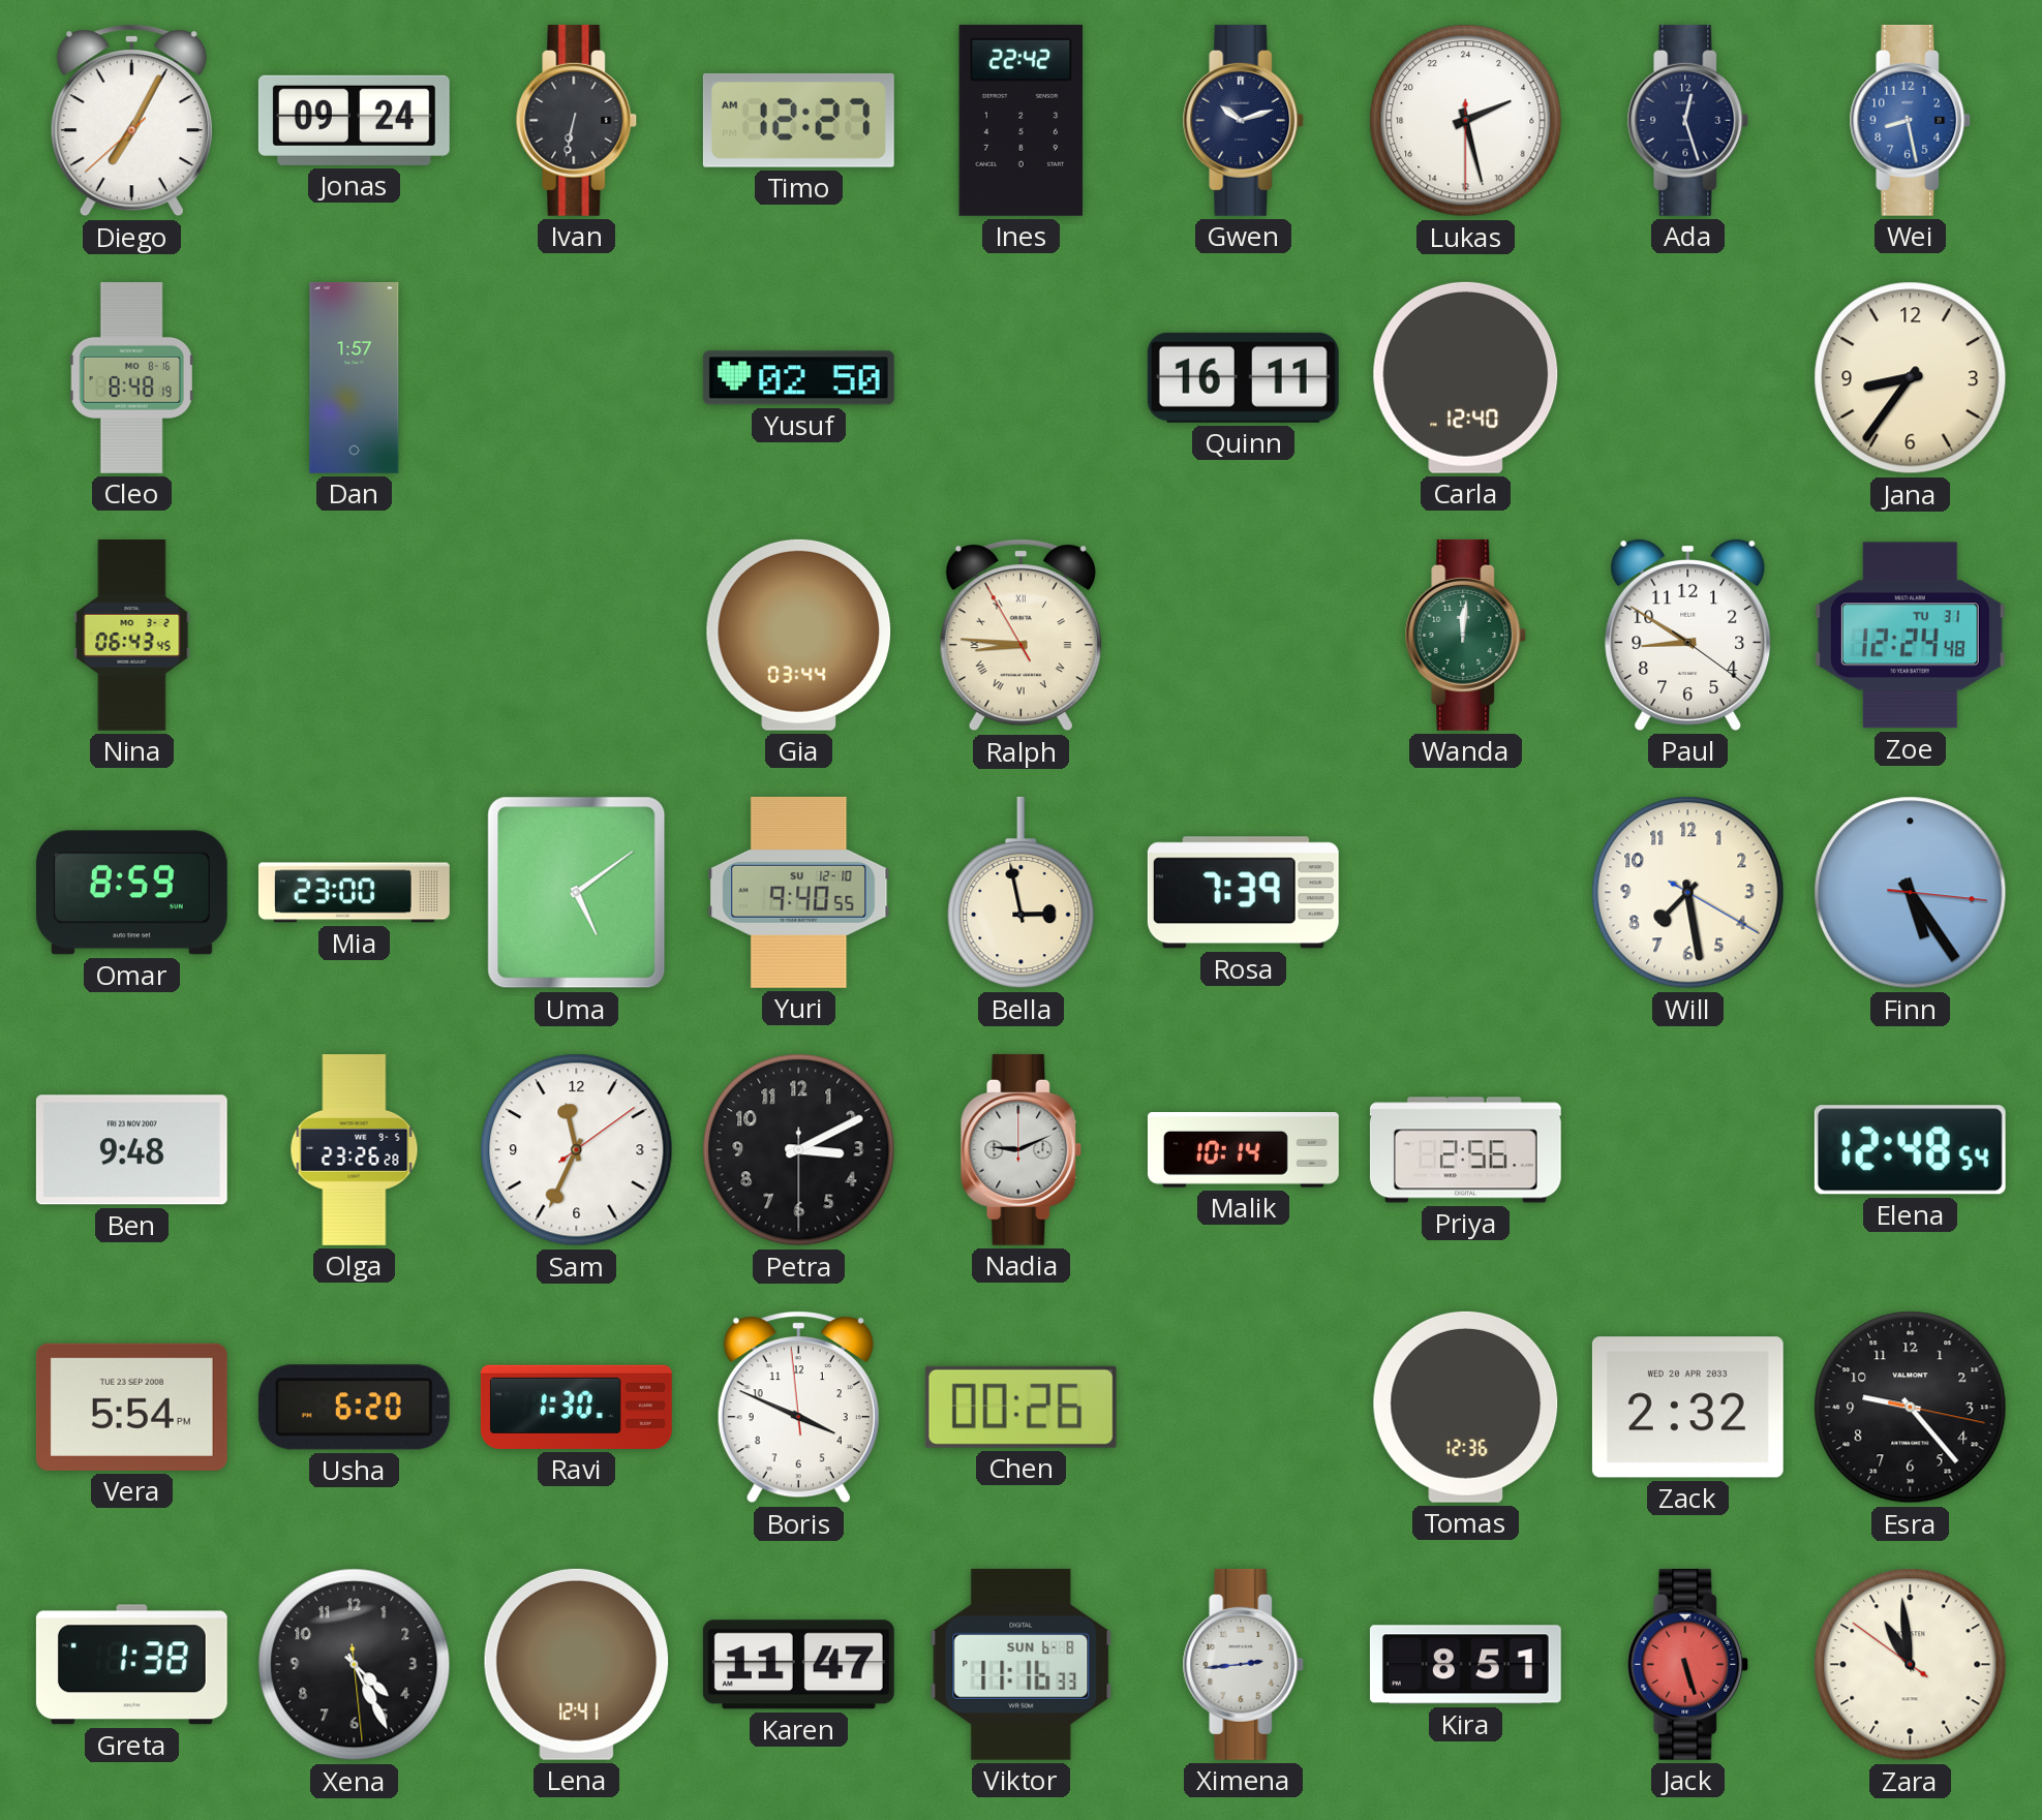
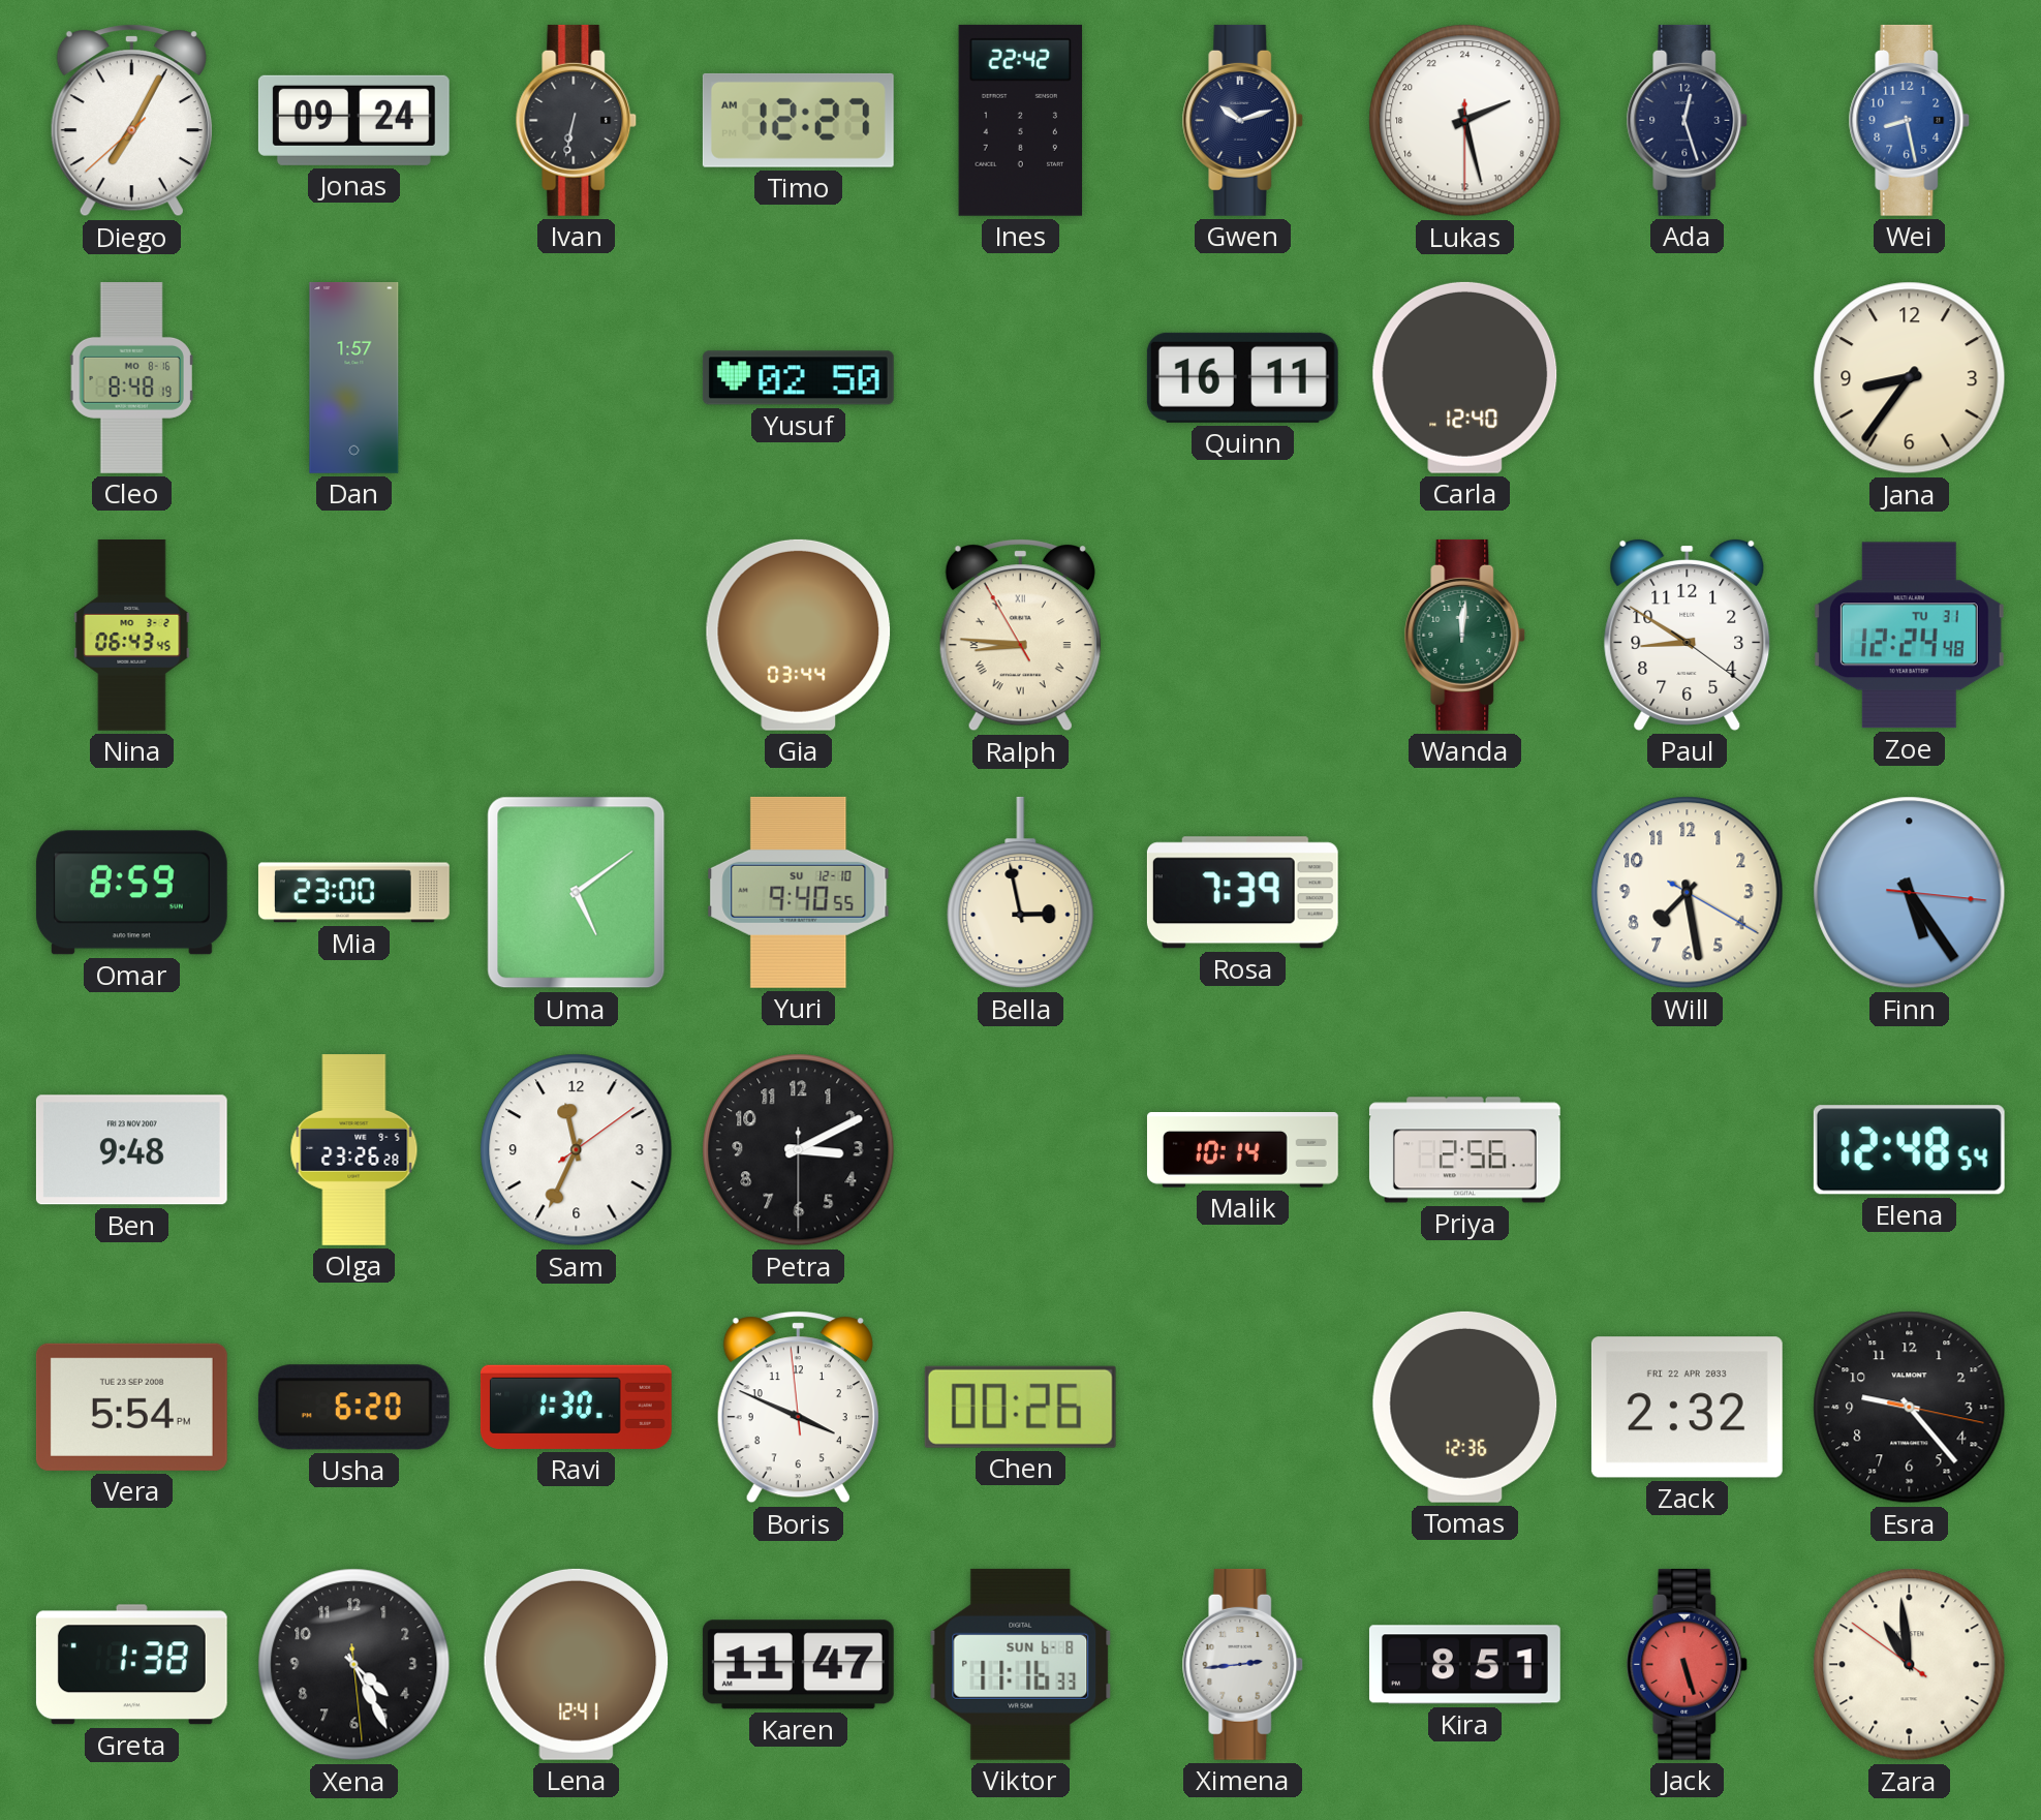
Nadia: 9:11 -> none (1022, 1149)
Zack date: WED 20 APR 2033 -> FRI 22 APR 2033 (1687, 1408)
